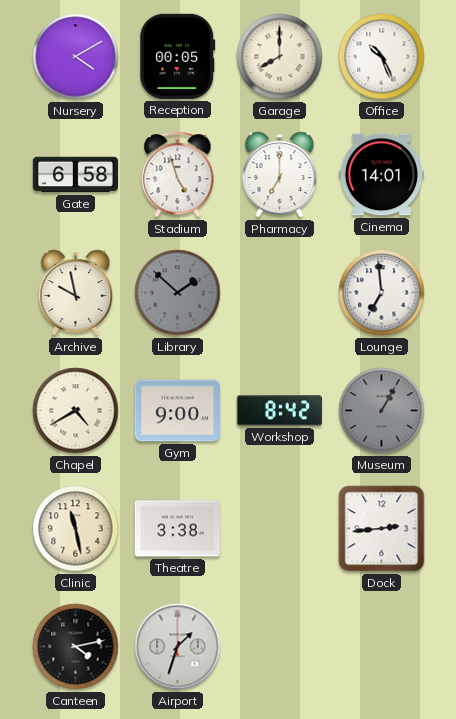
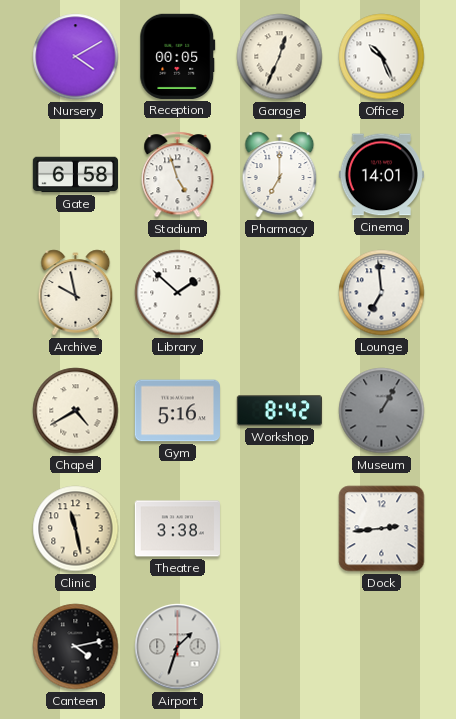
Garage: 8:00 -> 12:34 (280, 57)
Library dial: grey -> white (178, 293)
Gym: 9:00 -> 5:16 (177, 411)
